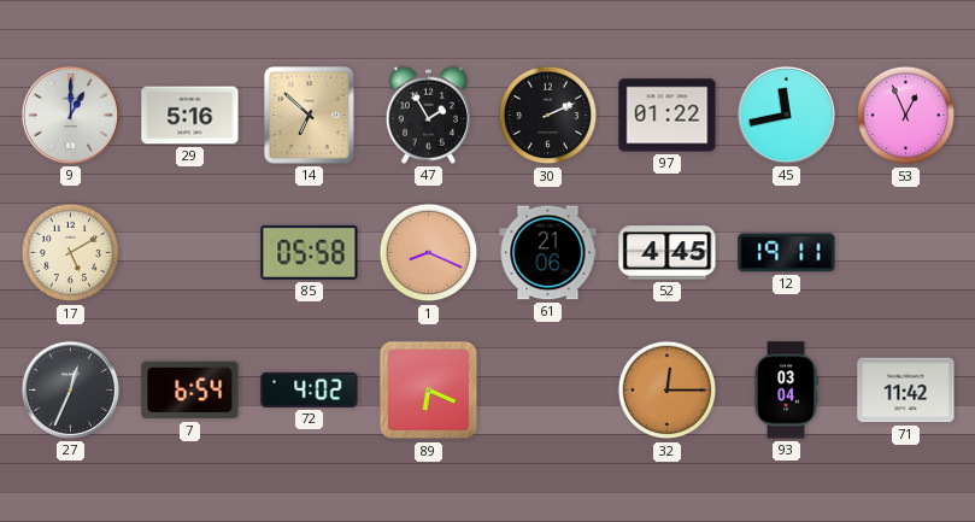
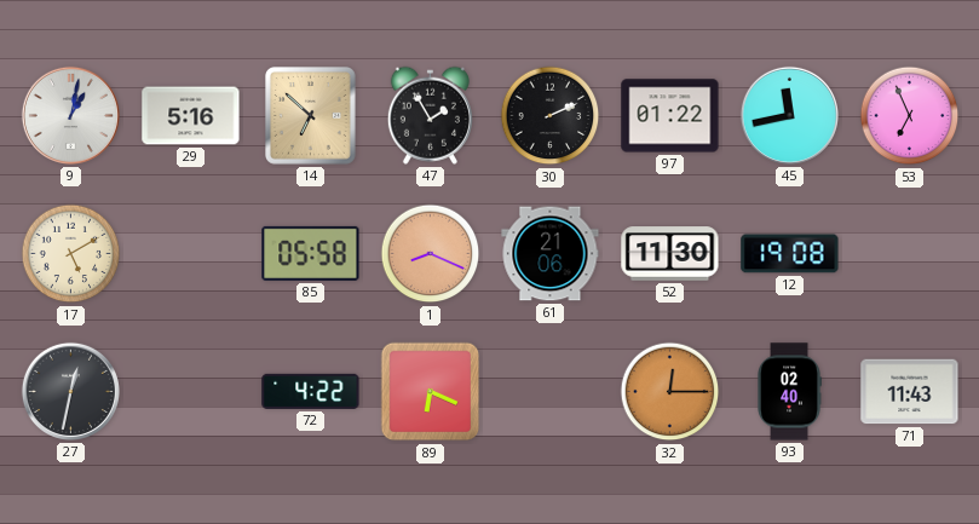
9: 1:00 -> 1:02 (70, 115)
53: 12:56 -> 6:56 (910, 116)
52: 4:45 -> 11:30 (670, 254)
12: 19:11 -> 19:08 (790, 254)
27: 12:34 -> 12:32 (70, 391)
7: 6:54 -> none (190, 391)
72: 4:02 -> 4:22 (311, 391)
93: 03:04 -> 02:40 (790, 392)
71: 11:42 -> 11:43 (910, 392)
